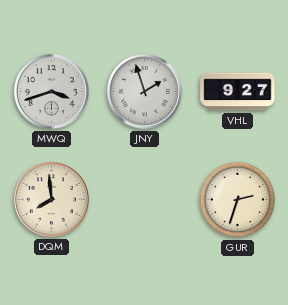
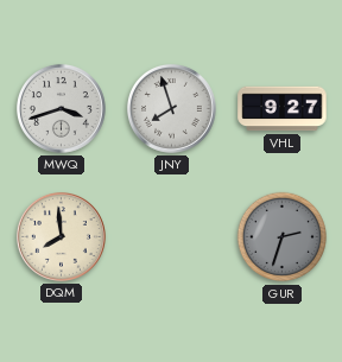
JNY: 1:57 -> 7:57 (171, 108)
GUR dial: cream -> grey (283, 237)
